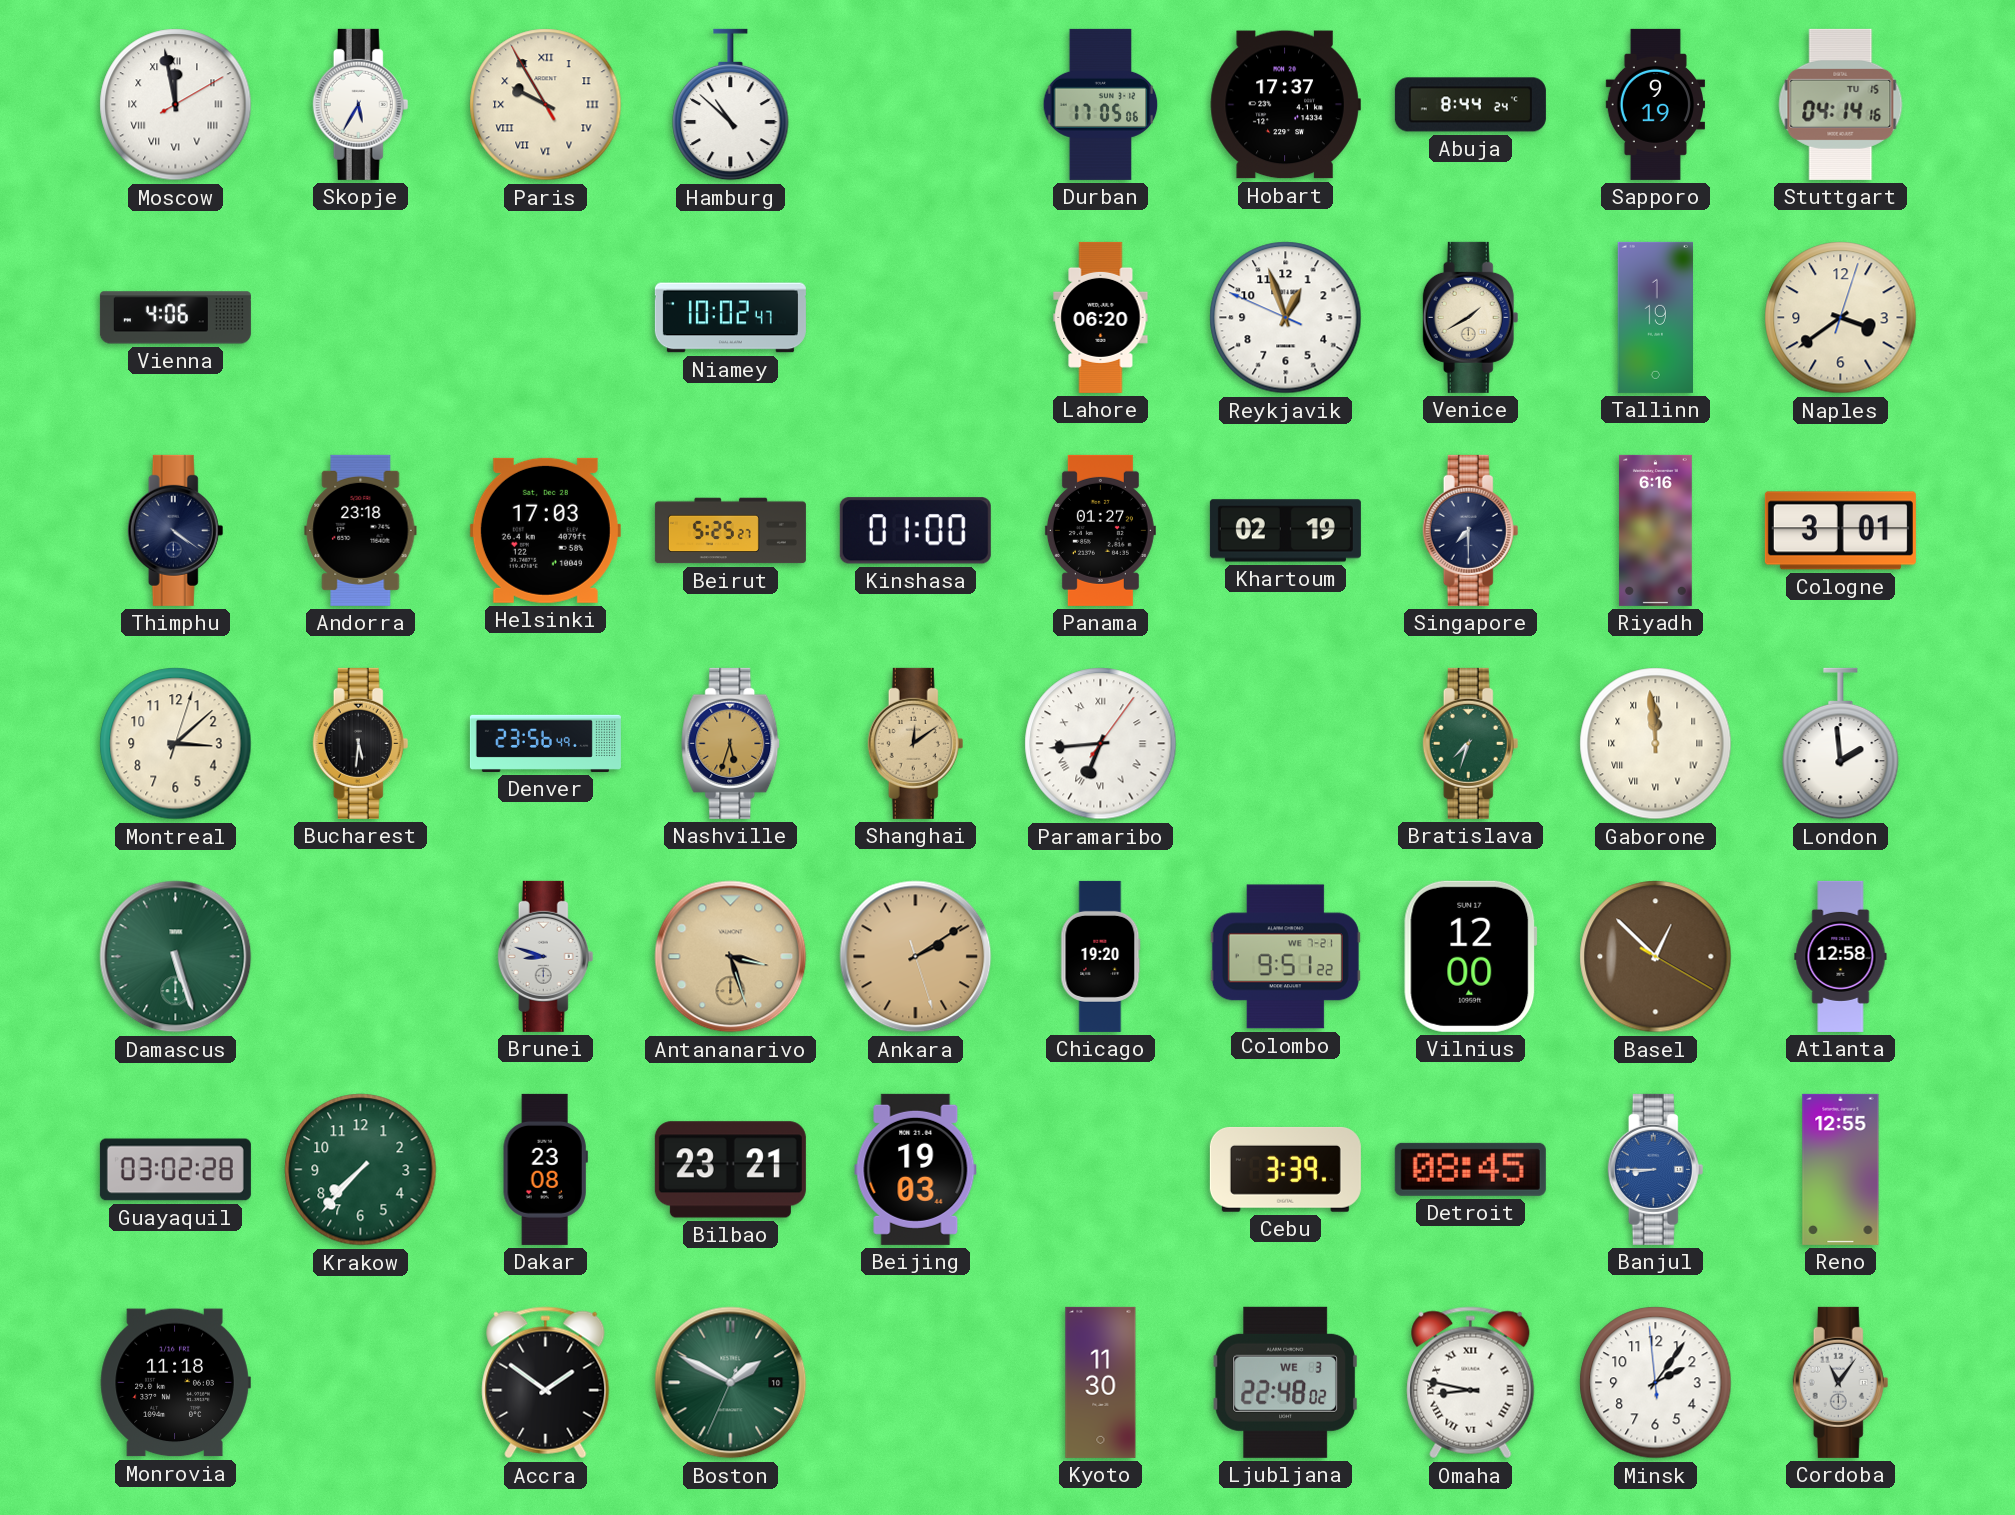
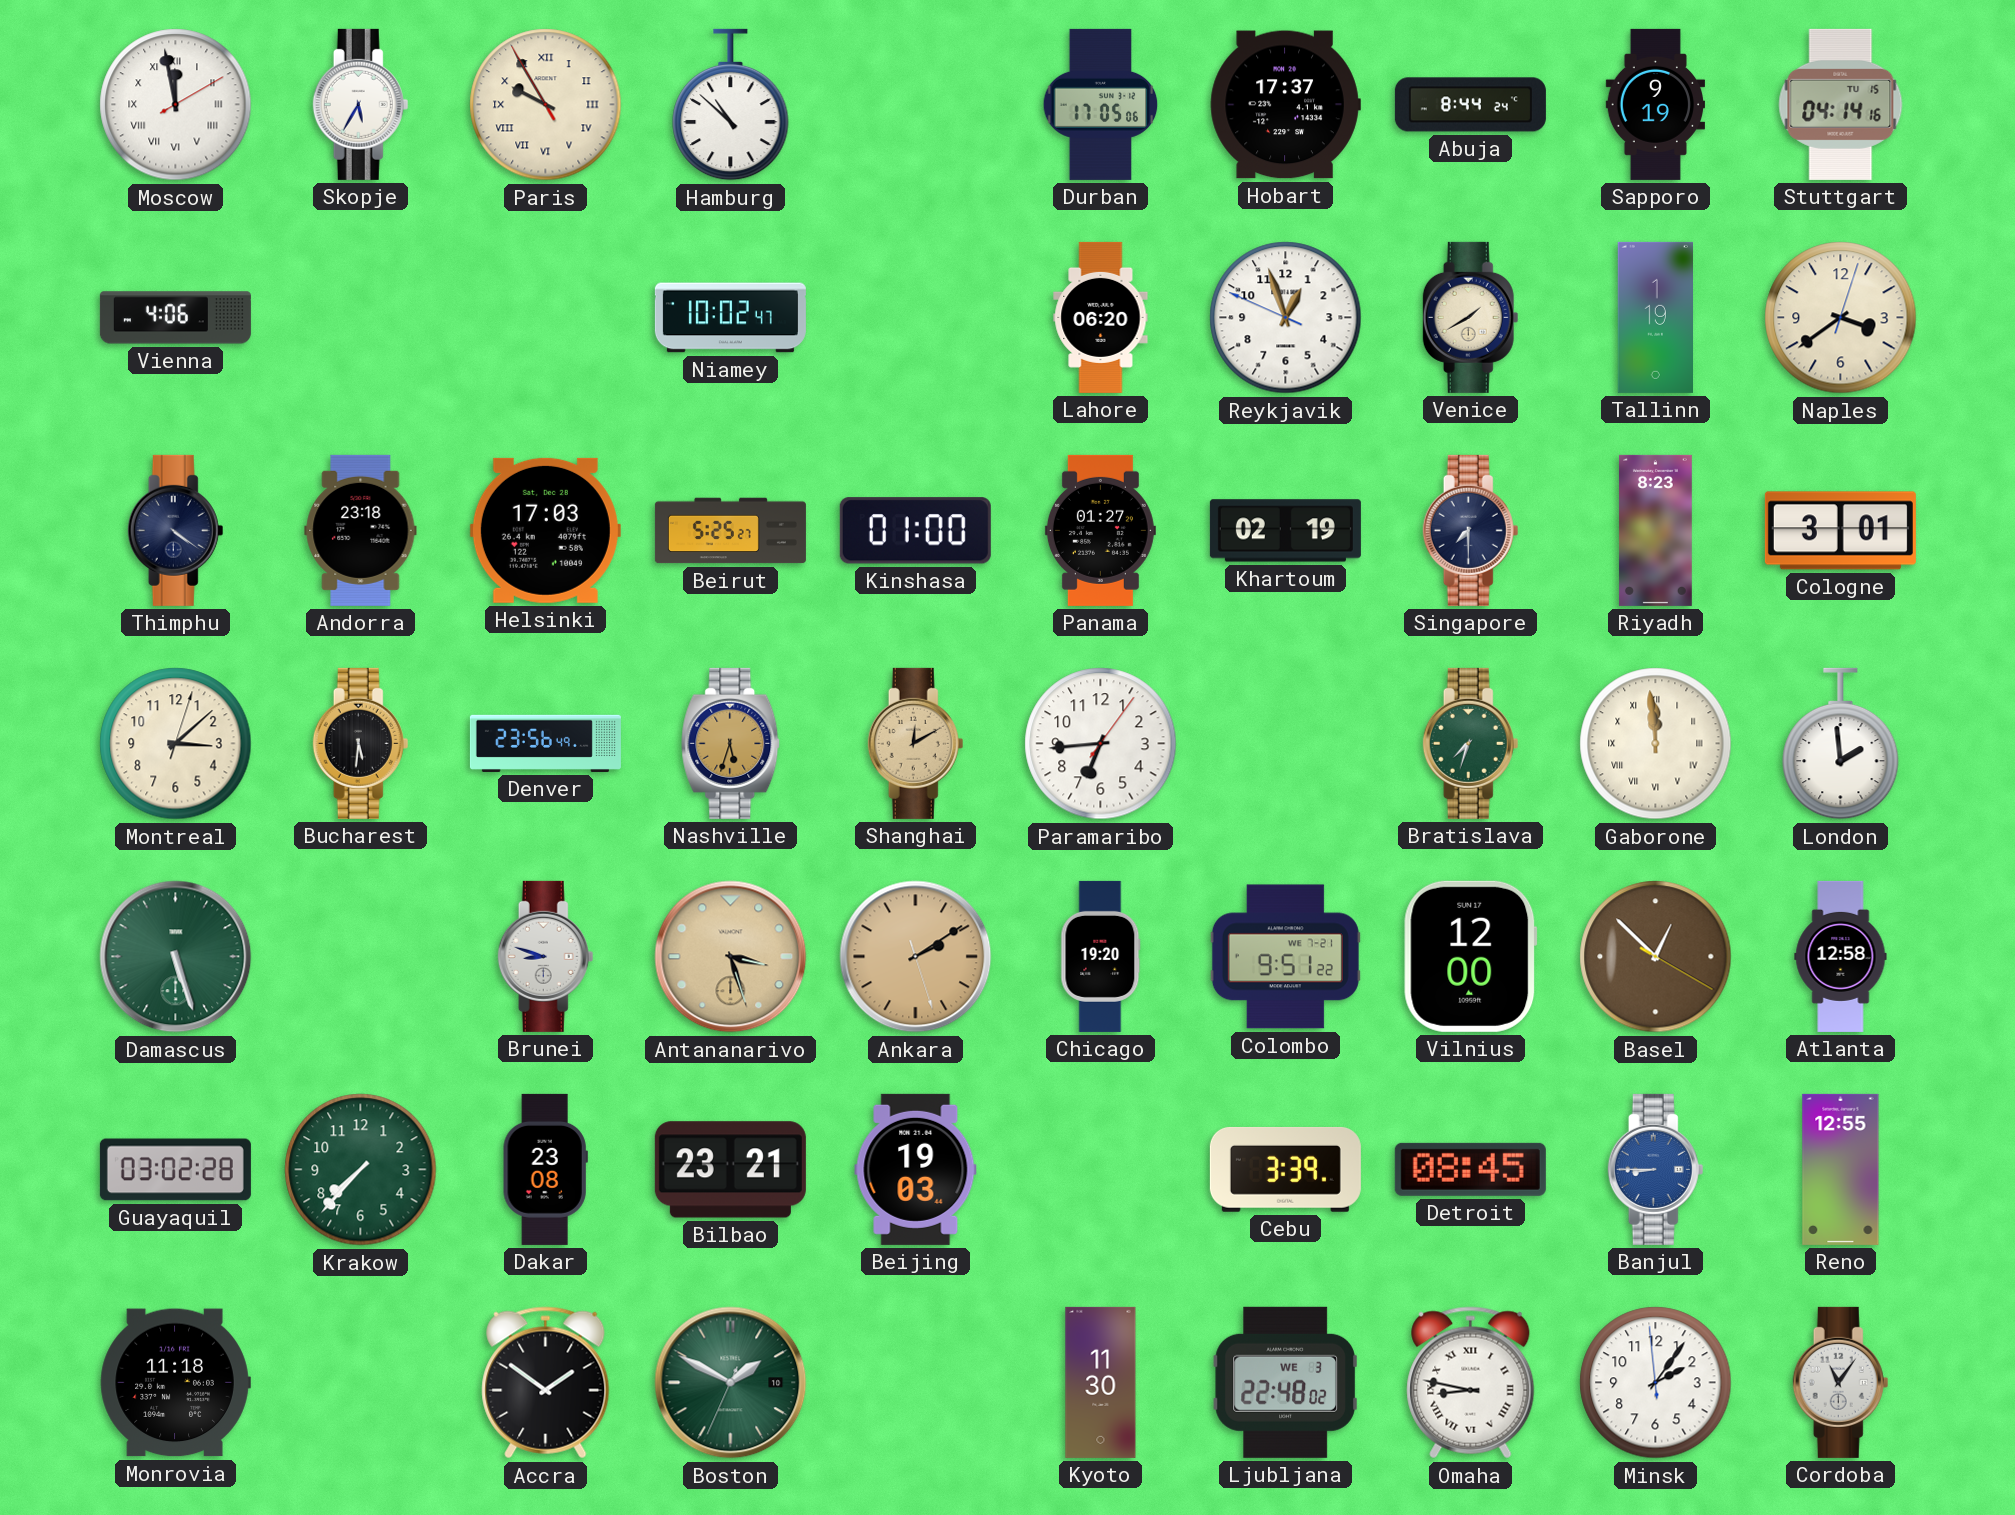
Riyadh: 6:16 -> 8:23 (1655, 530)
Shanghai: 12:09 -> 12:10 (916, 743)
Paramaribo numerals: Roman -> Arabic (1101, 744)
